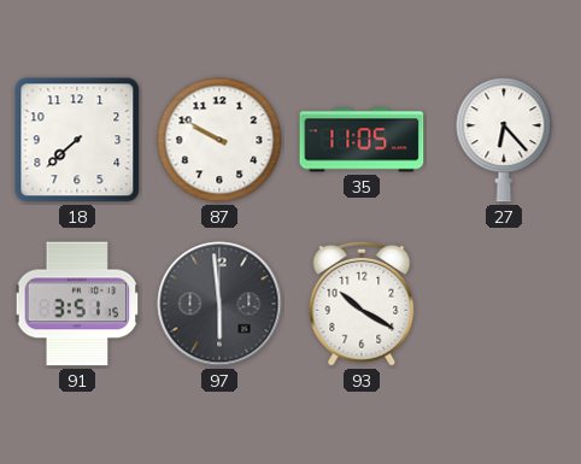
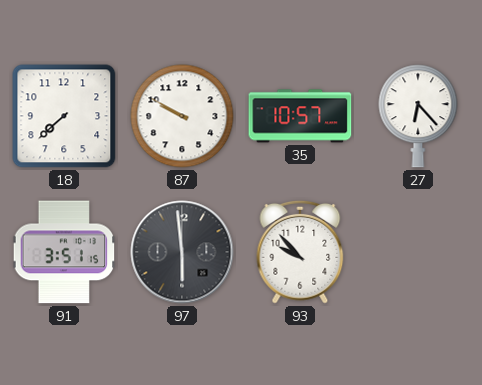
35: 11:05 -> 10:57 (300, 116)
93: 10:20 -> 9:53 (300, 252)
